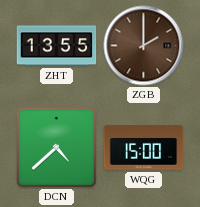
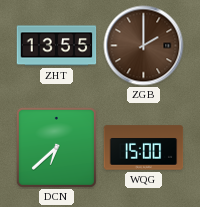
DCN: 4:38 -> 6:38 (56, 147)
